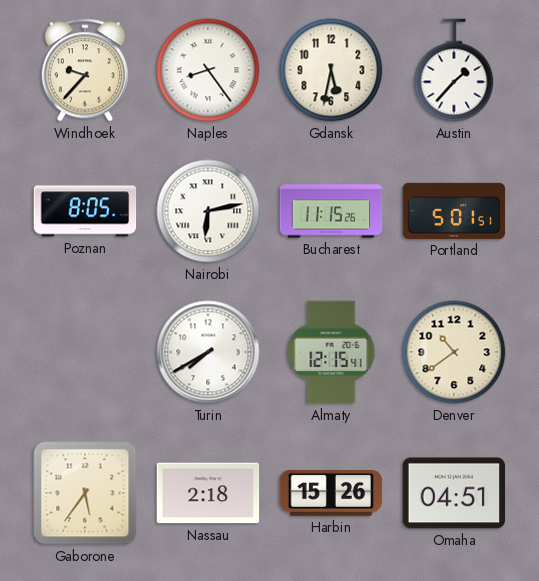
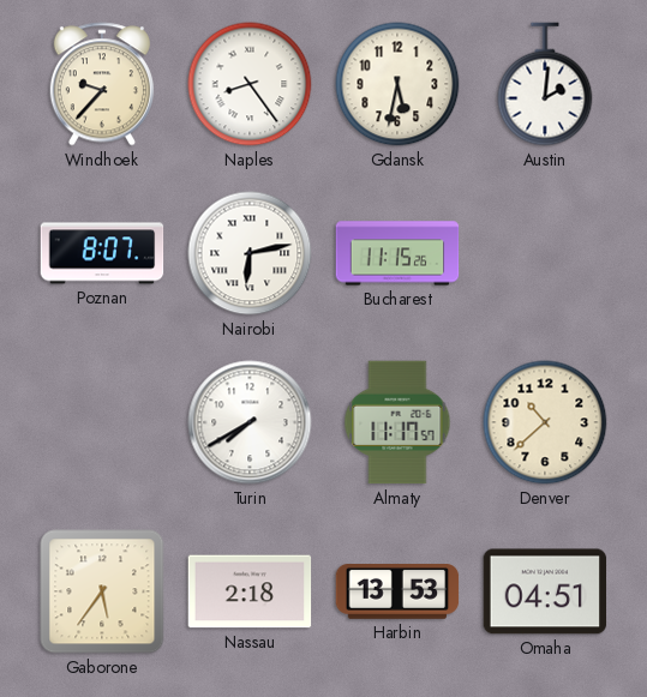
Austin: 1:37 -> 2:01 (545, 84)
Poznan: 8:05 -> 8:07 (102, 253)
Portland: 5:01 -> none (454, 211)
Almaty: 12:15 -> 11:17 (397, 422)
Denver: 10:39 -> 10:38 (545, 422)
Harbin: 15:26 -> 13:53 (397, 593)
